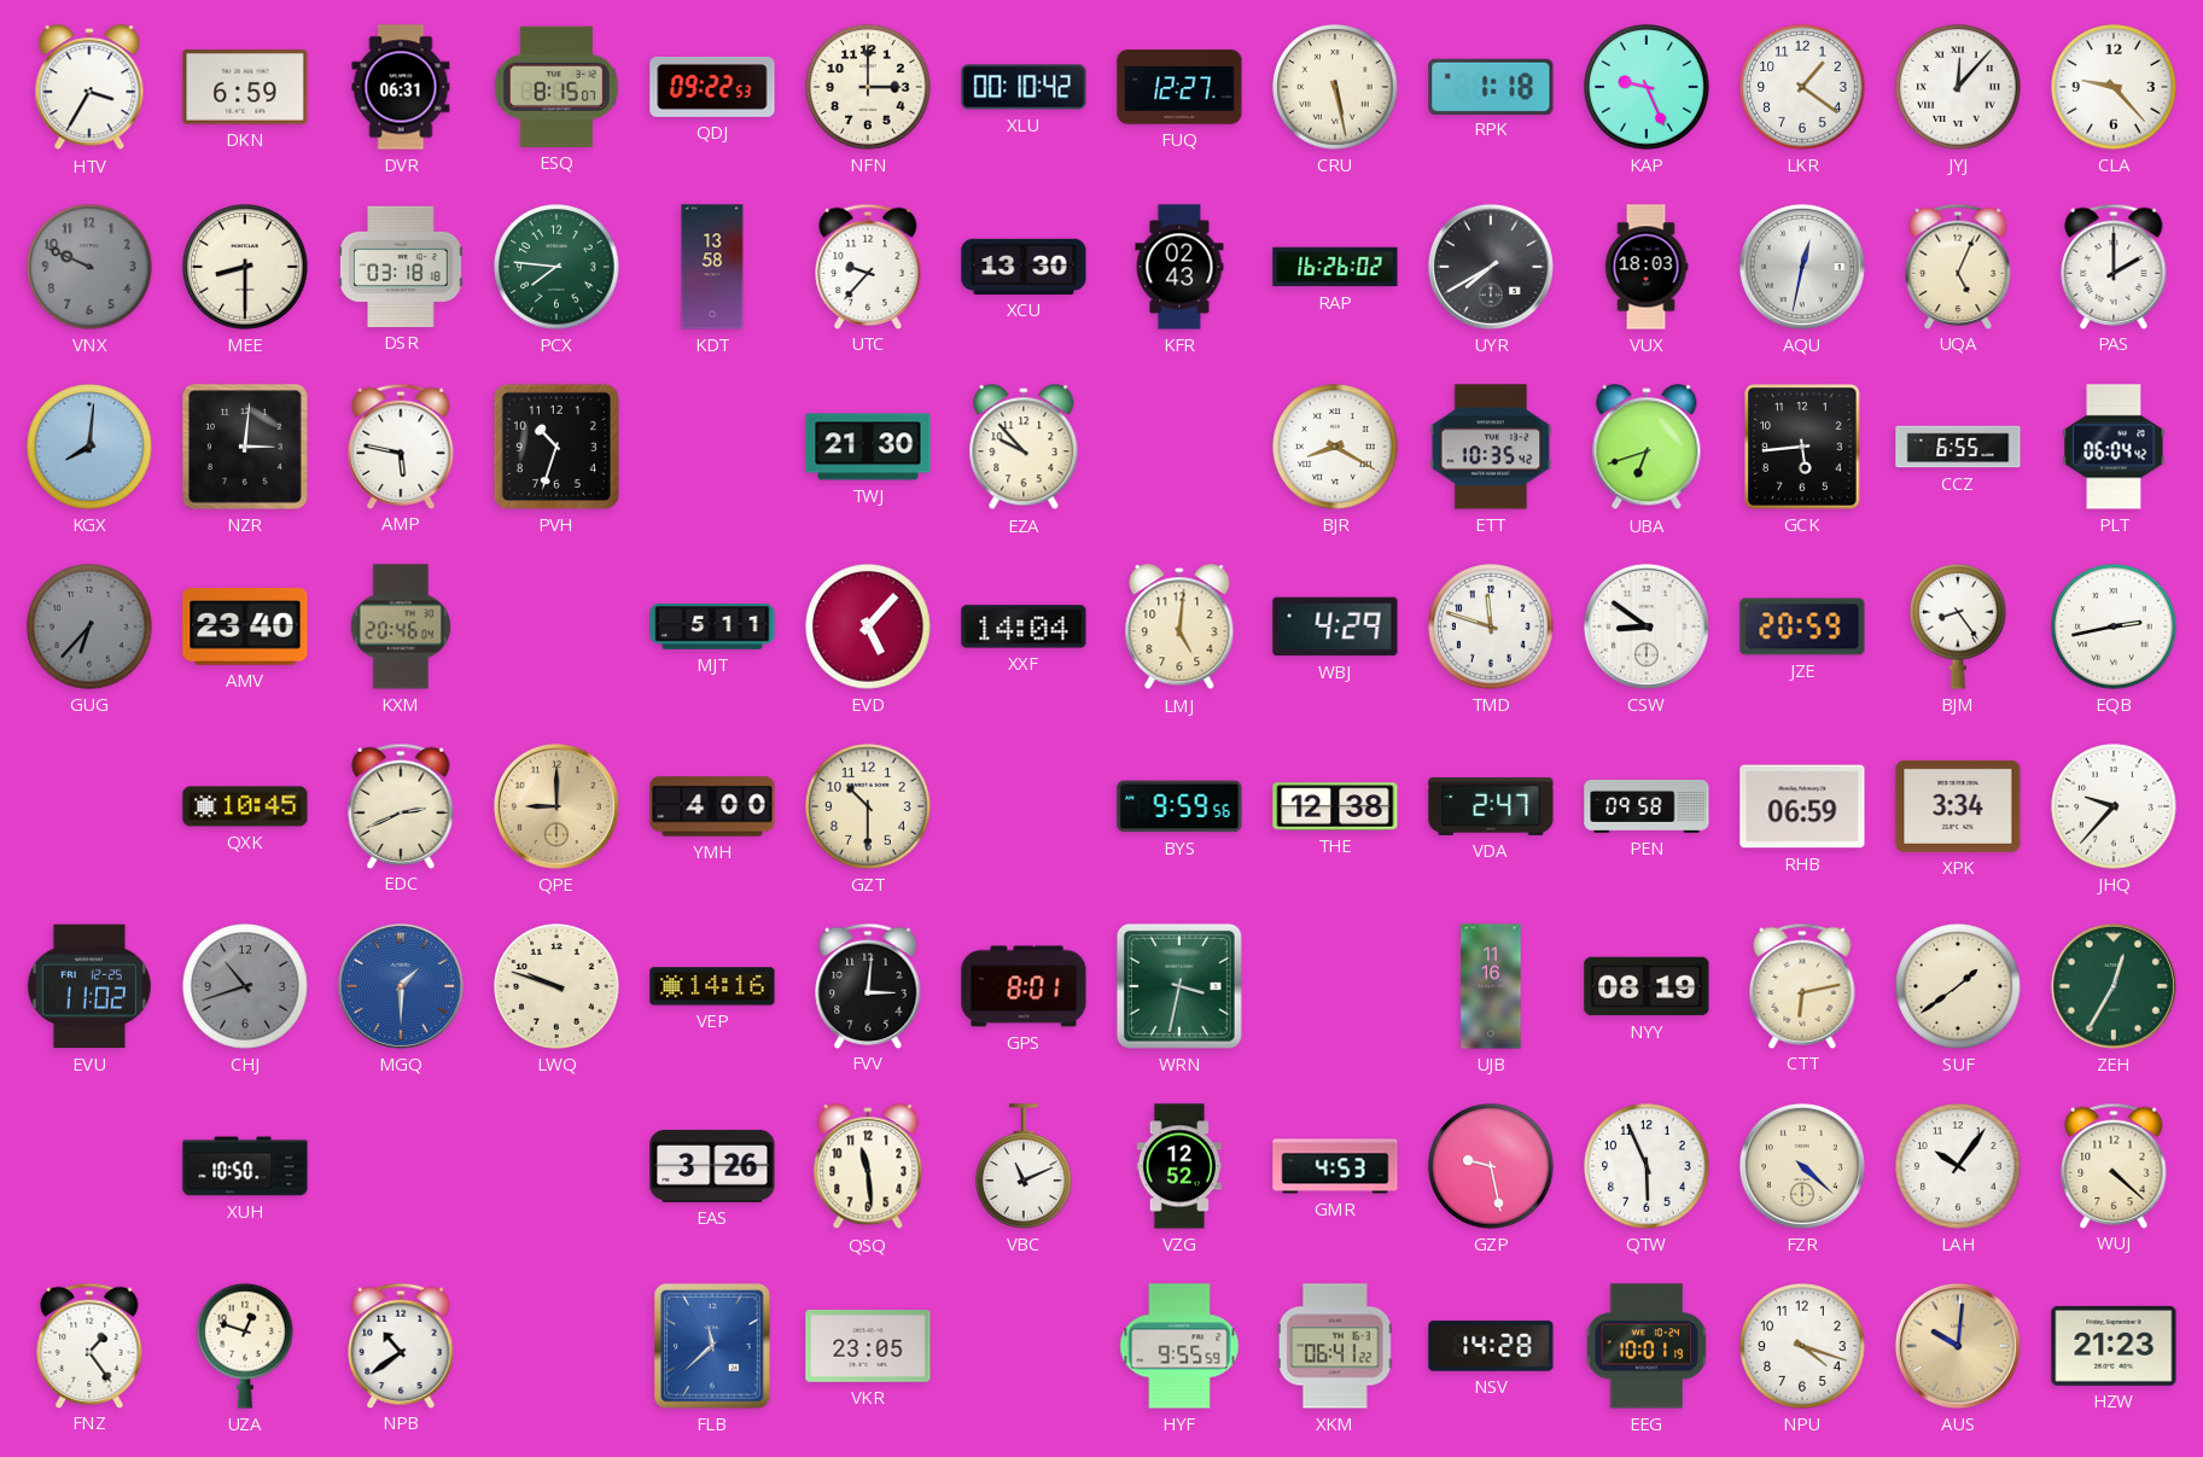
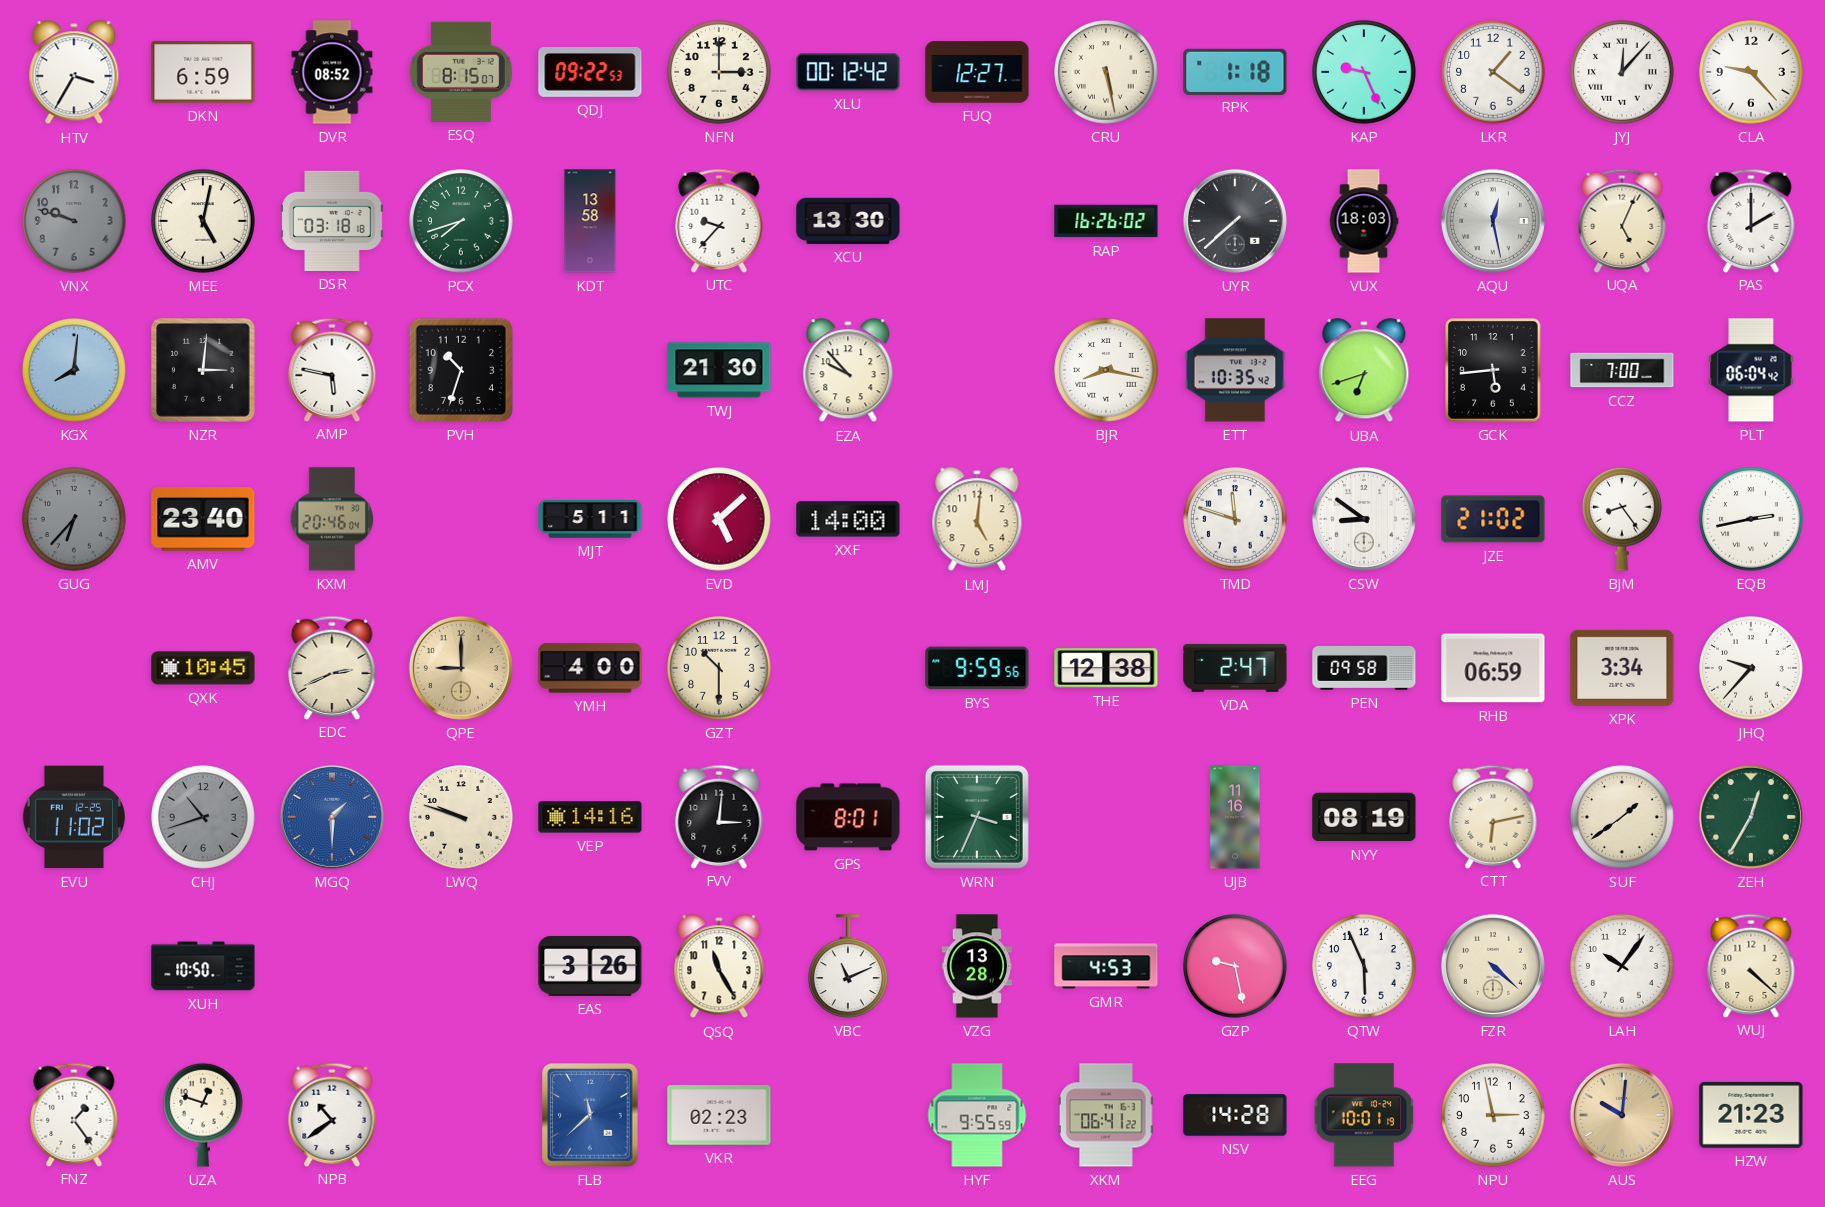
DVR: 06:31 -> 08:52 (332, 72)
XLU: 00:10 -> 00:12 (848, 72)
VNX: 9:49 -> 9:48 (74, 221)
MEE: 8:30 -> 5:02 (203, 221)
PCX: 7:46 -> 7:42 (461, 221)
KFR: 02:43 -> none (1179, 267)
UYR: 7:40 -> 7:38 (1235, 221)
AQU: 12:32 -> 12:28 (1493, 221)
BJR: 8:20 -> 8:17 (1106, 370)
CCZ: 6:55 -> 7:00 (1622, 370)
EVD: 5:07 -> 5:08 (719, 519)
XXF: 14:04 -> 14:00 (848, 519)
WBJ: 4:29 -> none (1335, 626)
JZE: 20:59 -> 21:02 (1493, 519)
WRN: 3:32 -> 3:34 (977, 817)
QSQ: 11:29 -> 11:25 (719, 967)
VZG: 12:52 -> 13:28 (976, 966)
VKR: 23:05 -> 02:23 (719, 1116)
NPU: 4:18 -> 2:58 (1493, 1115)
